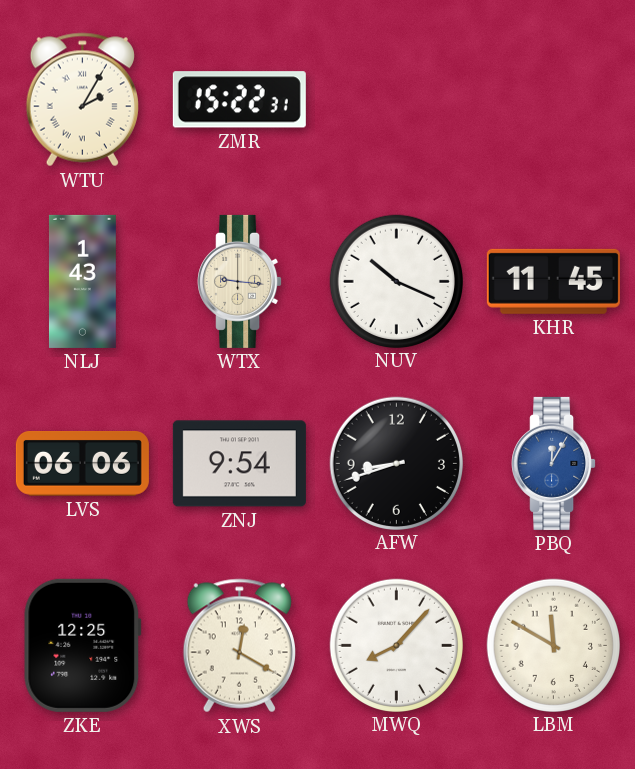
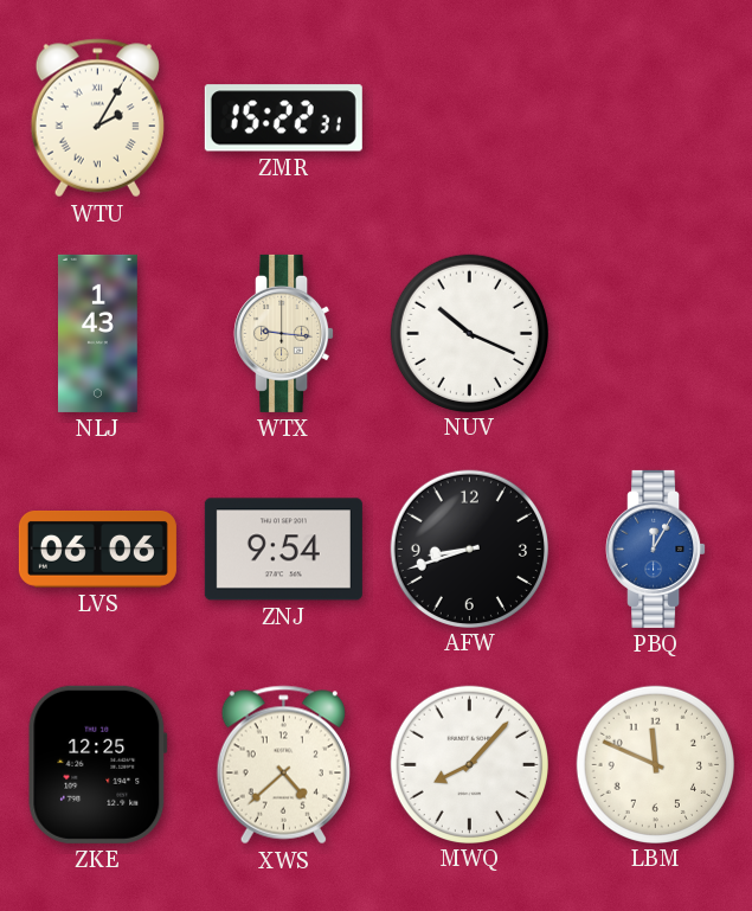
KHR: 11:45 -> none (553, 281)
XWS: 12:20 -> 4:38 (283, 765)
LBM: 11:50 -> 11:49 (655, 764)
